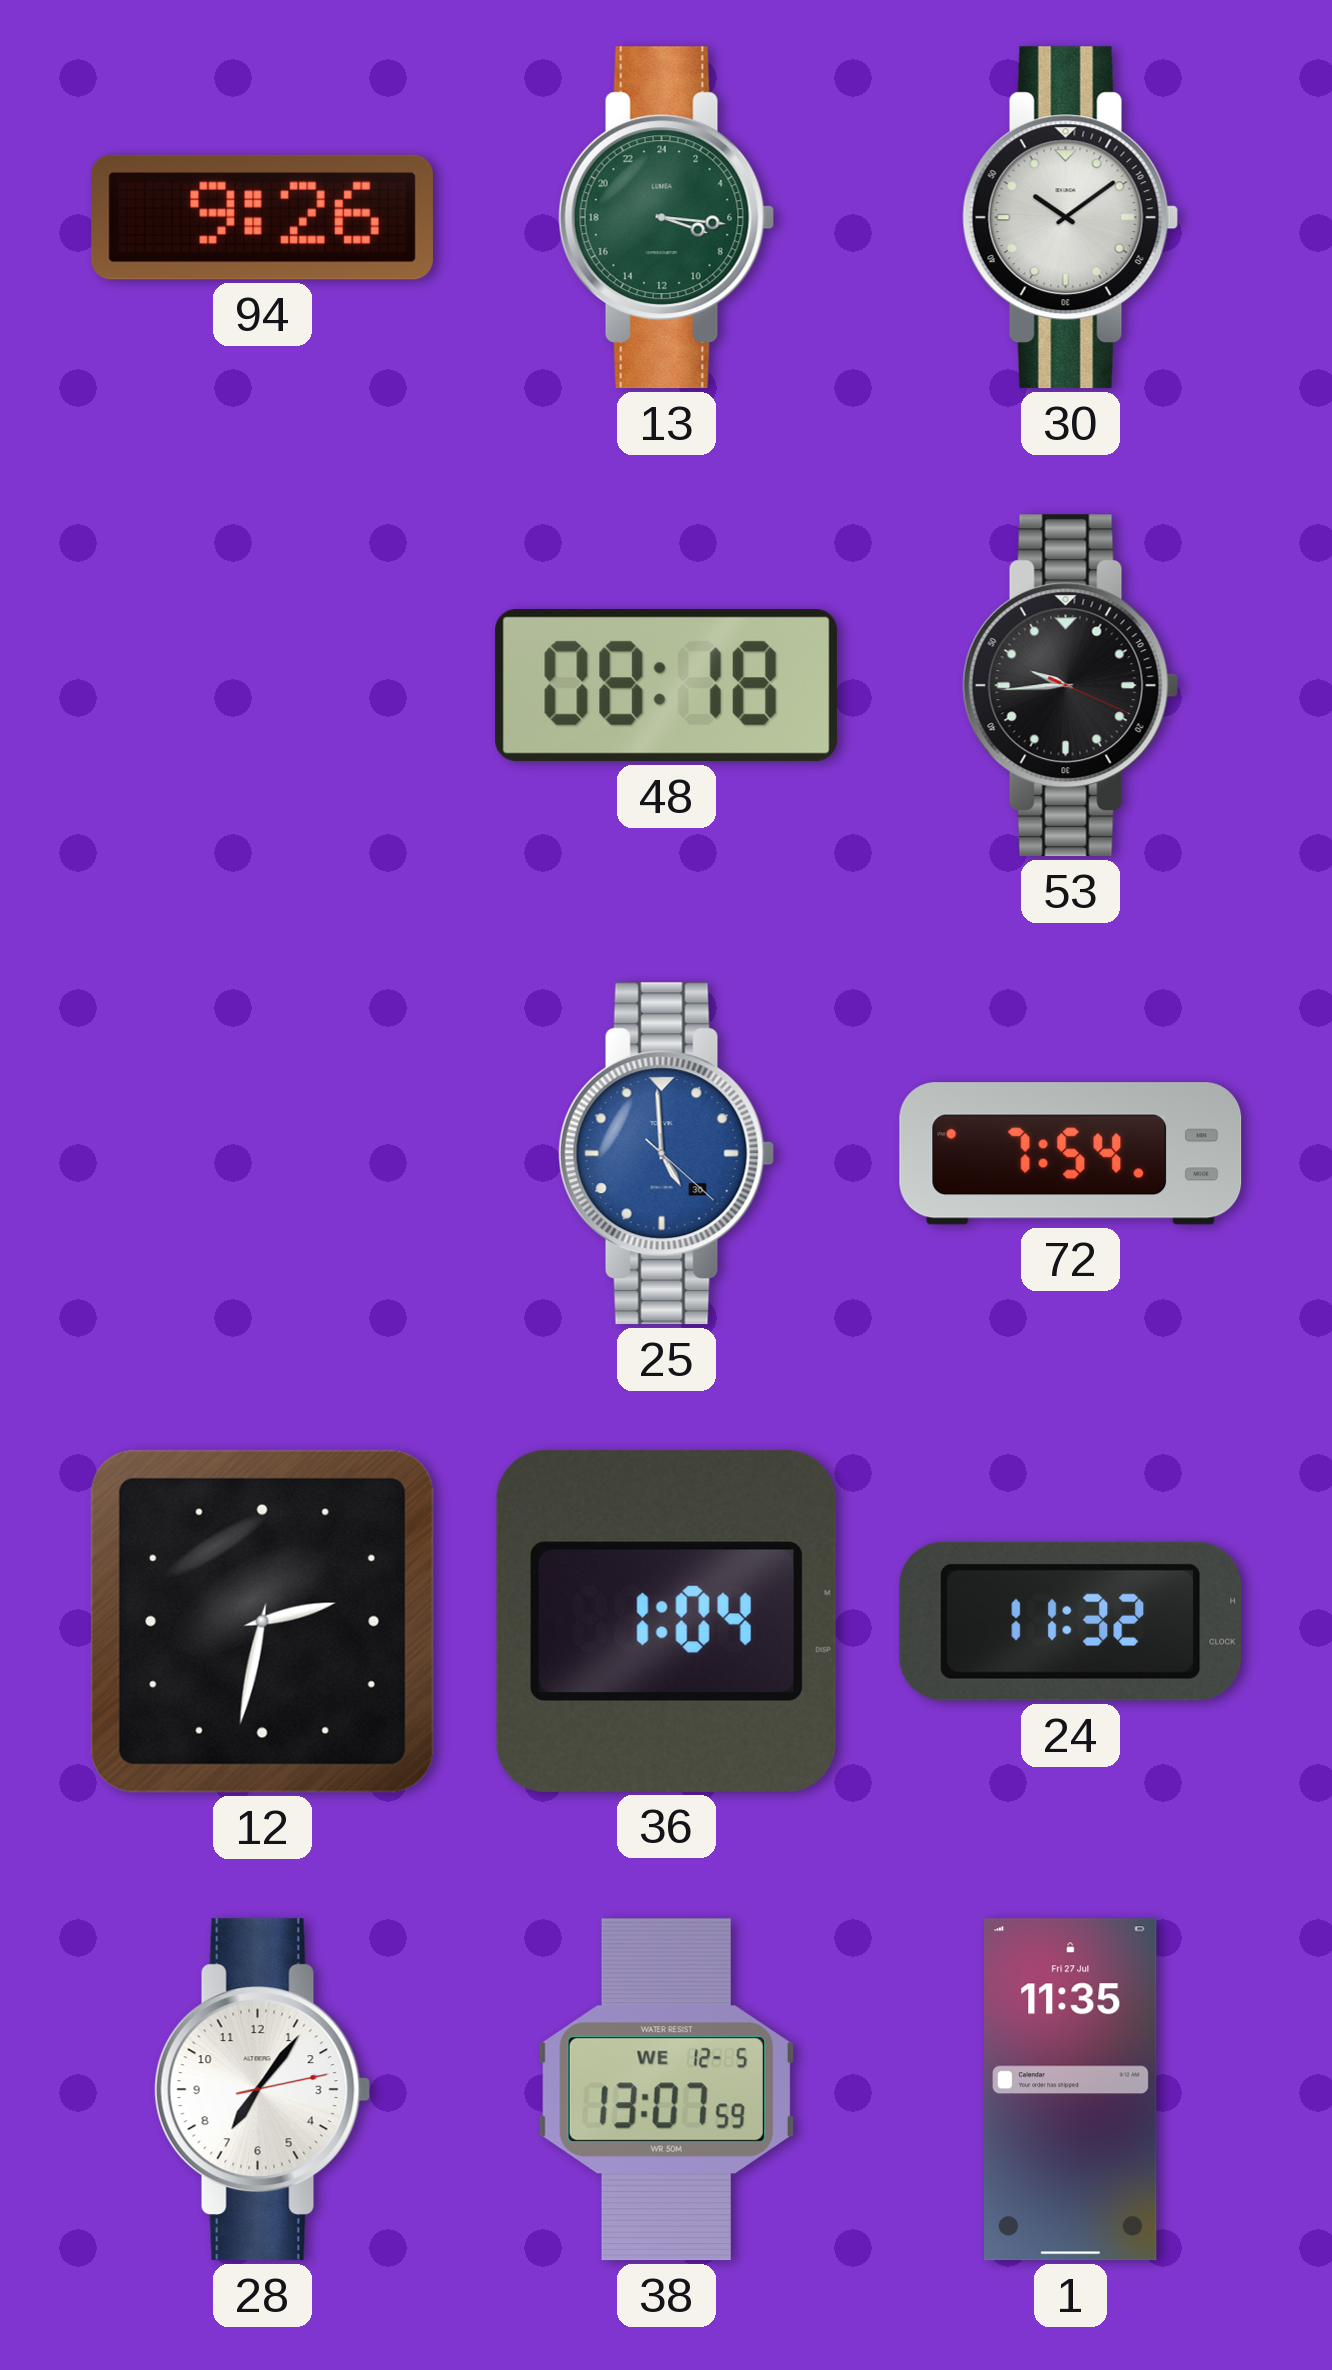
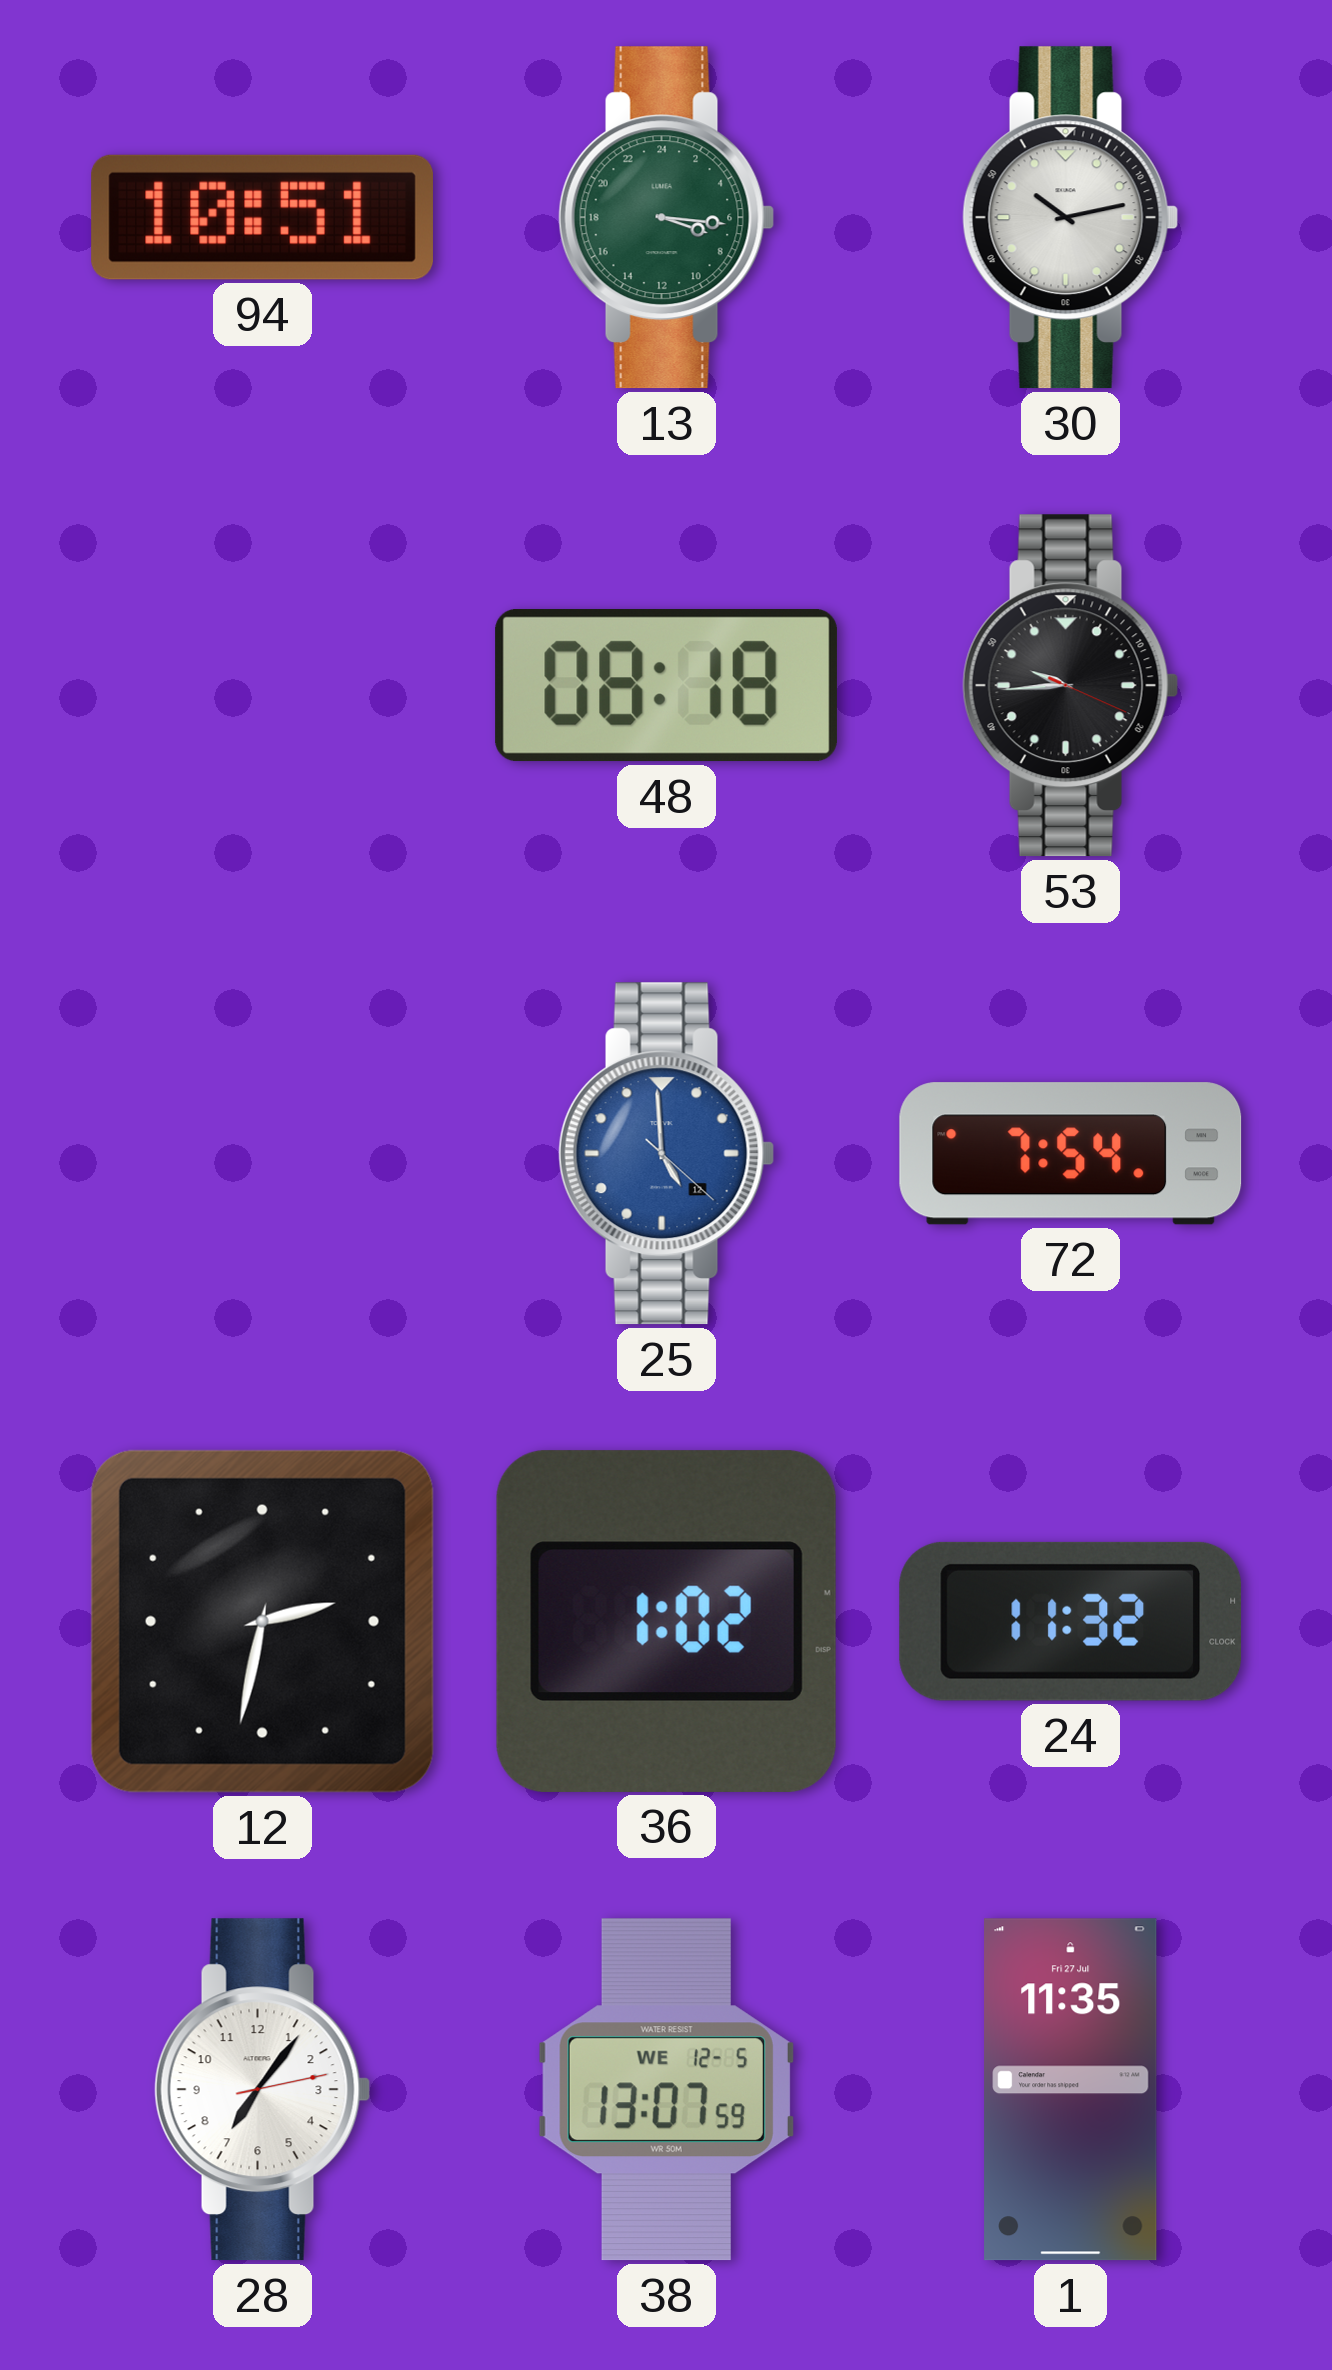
94: 9:26 -> 10:51 (262, 217)
30: 10:09 -> 10:13 (1071, 218)
25 date: 30 -> 12 (667, 1154)
36: 1:04 -> 1:02 (666, 1621)
